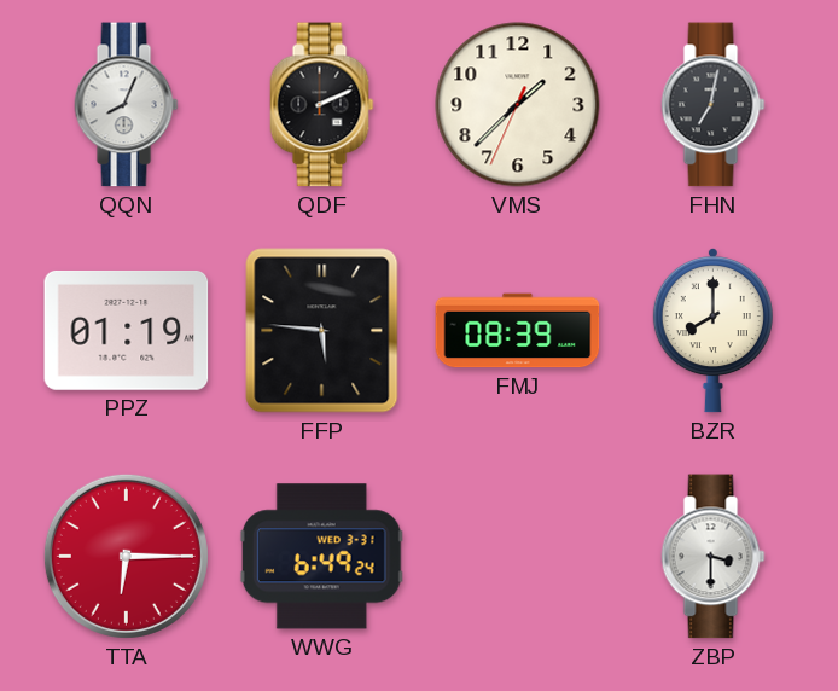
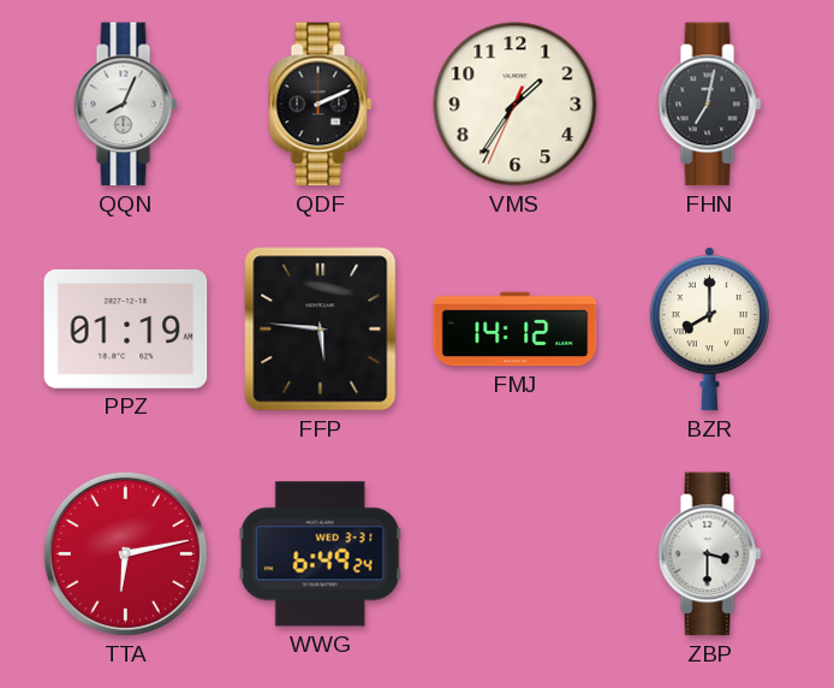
VMS: 1:37 -> 1:35 (516, 105)
FMJ: 08:39 -> 14:12 (516, 330)
TTA: 6:15 -> 6:13 (125, 553)
